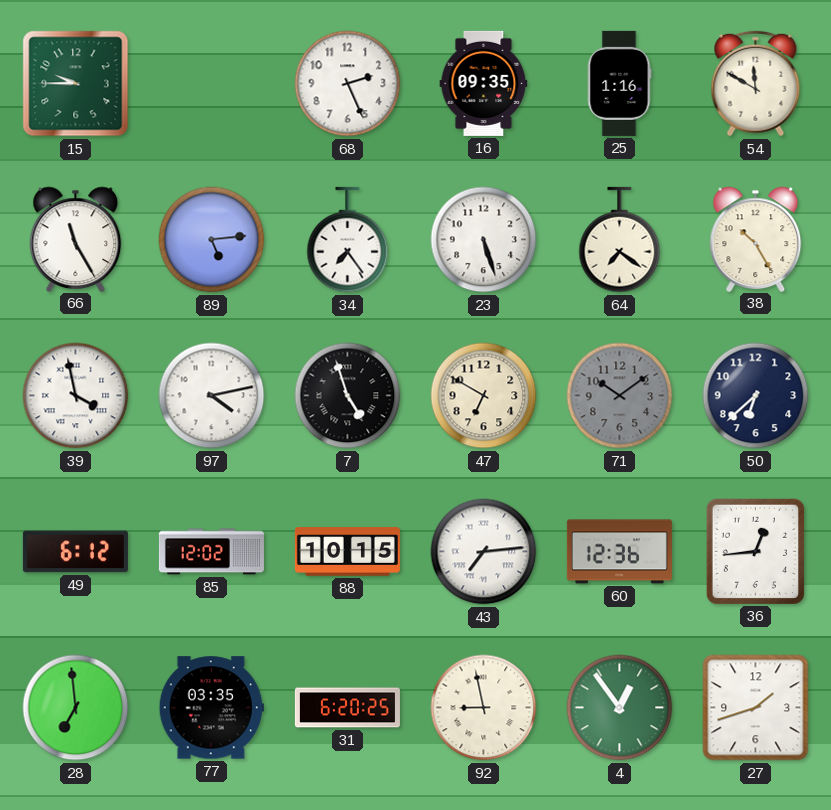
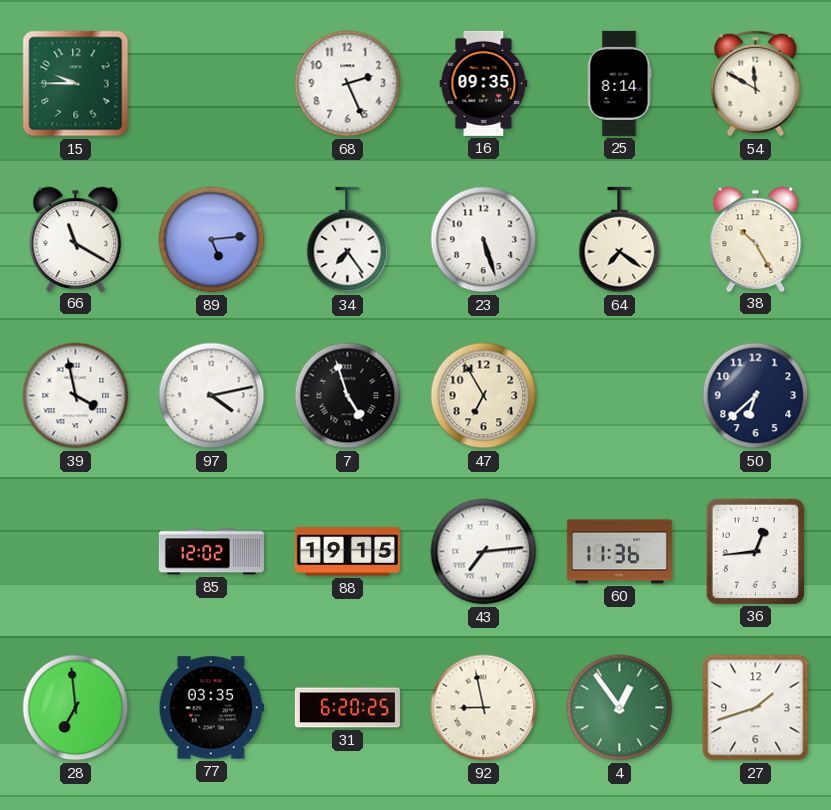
25: 1:16 -> 8:14 (620, 83)
66: 11:25 -> 11:20 (76, 239)
47: 6:50 -> 6:55 (484, 396)
71: 10:09 -> none (620, 396)
49: 6:12 -> none (75, 552)
88: 10:15 -> 19:15 (347, 552)
60: 12:36 -> 11:36 (619, 552)
